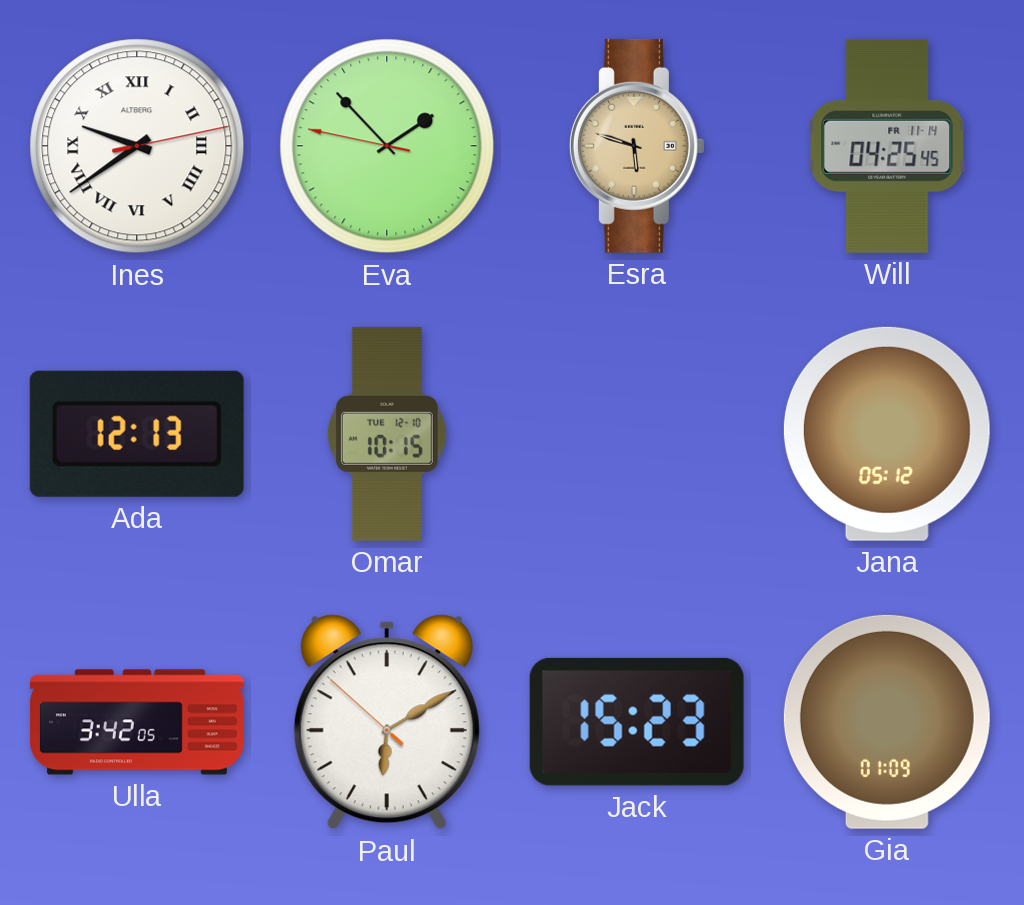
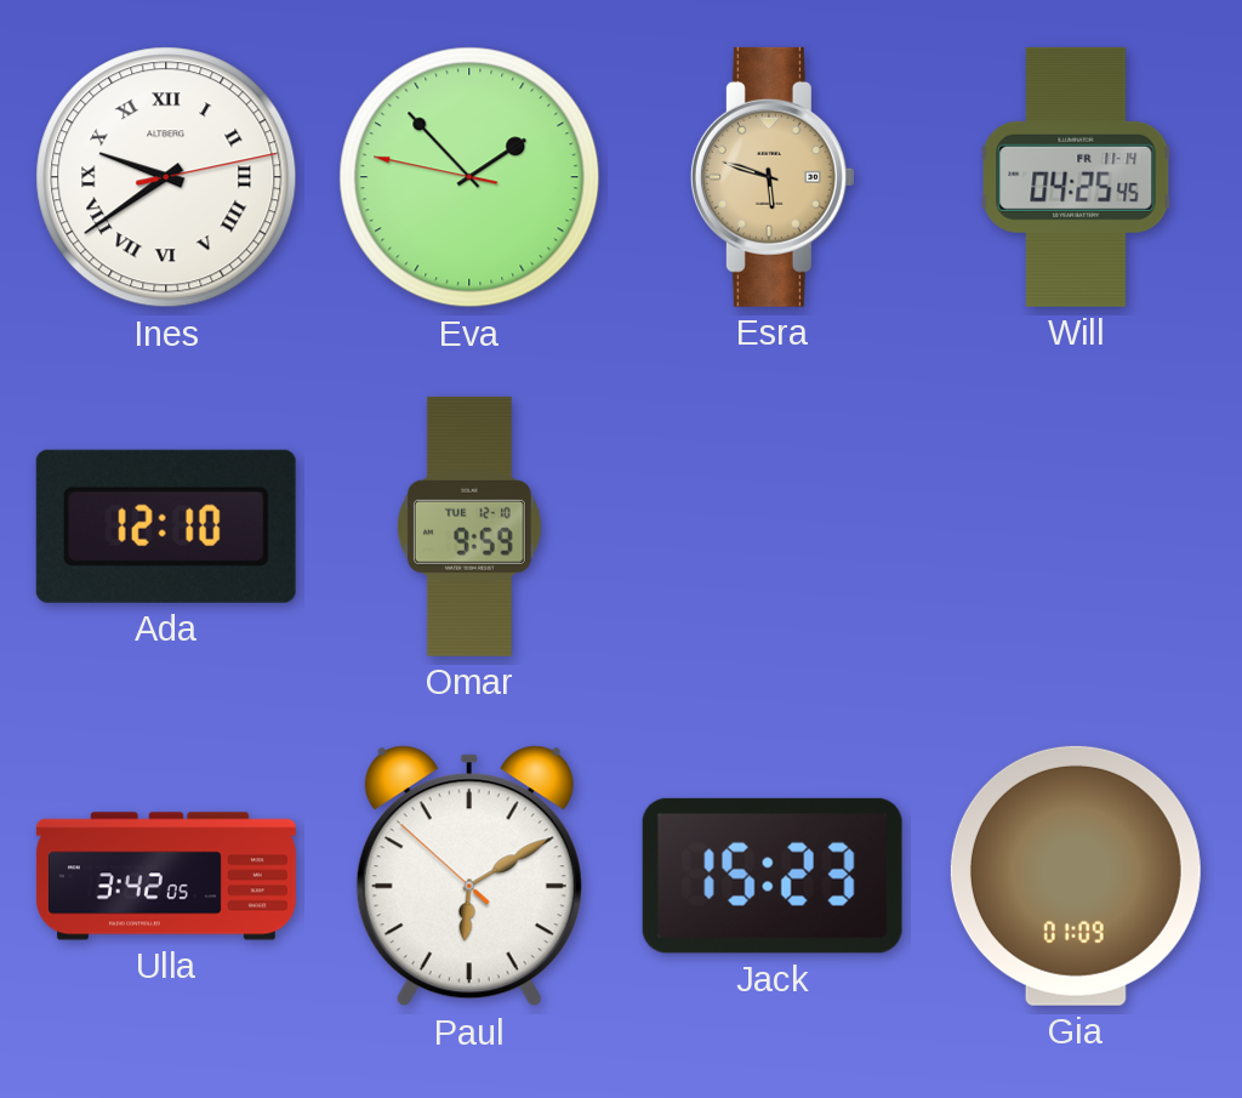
Ada: 12:13 -> 12:10 (166, 527)
Omar: 10:15 -> 9:59 (469, 527)
Jana: 05:12 -> none (887, 434)
